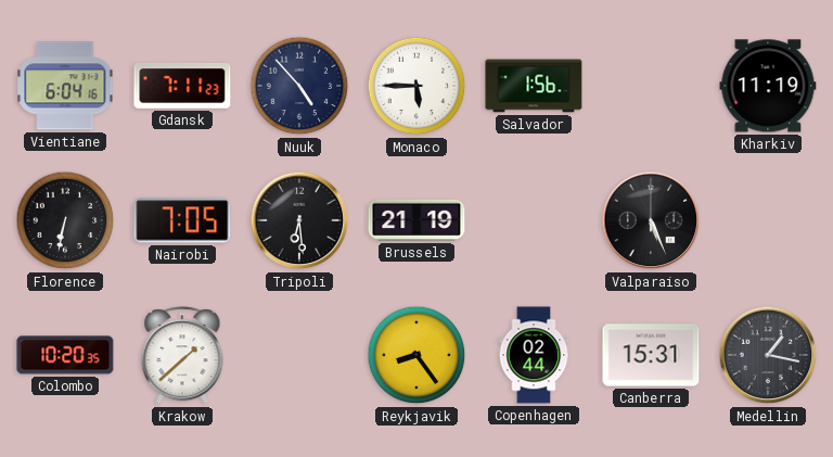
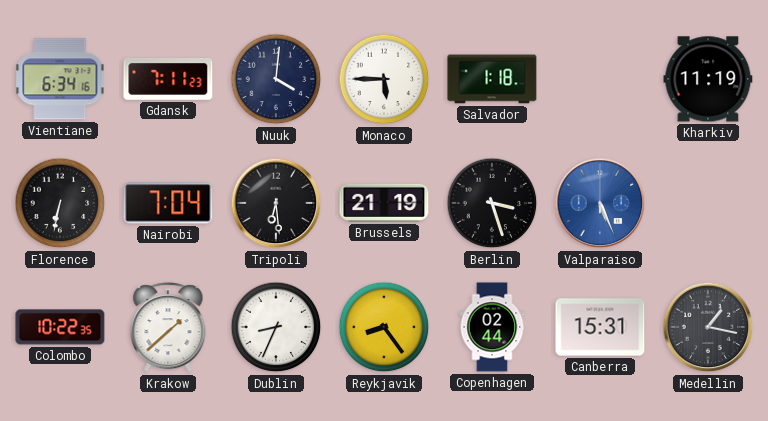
Vientiane: 6:04 -> 6:34 (60, 79)
Nuuk: 4:53 -> 4:01 (276, 79)
Salvador: 1:56 -> 1:18 (492, 79)
Nairobi: 7:05 -> 7:04 (168, 203)
Berlin: none -> 3:27 (492, 203)
Valparaiso dial: black -> blue (600, 203)
Colombo: 10:20 -> 10:22 (60, 327)
Dublin: none -> 8:34 (276, 327)
